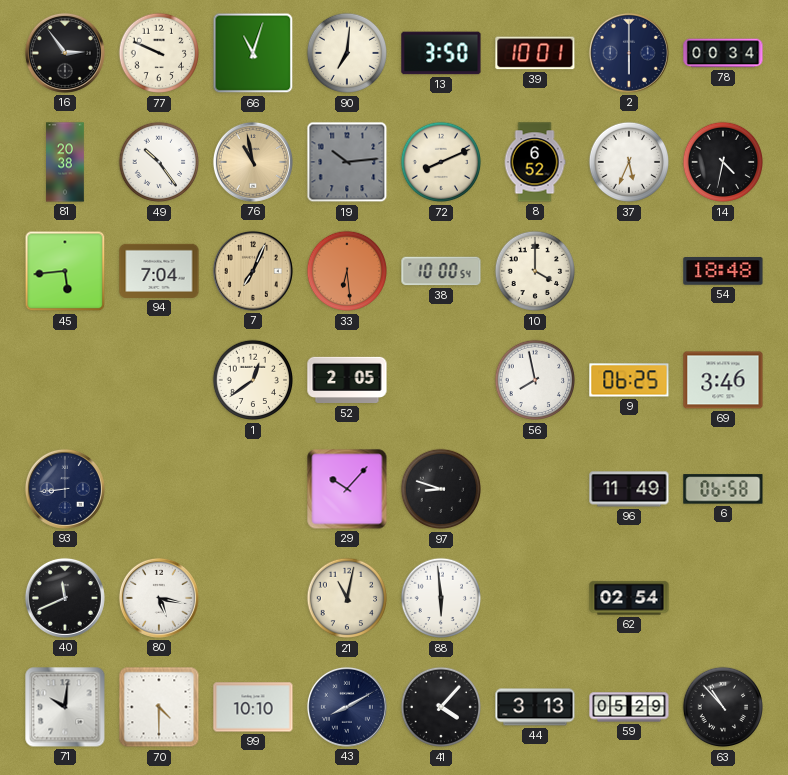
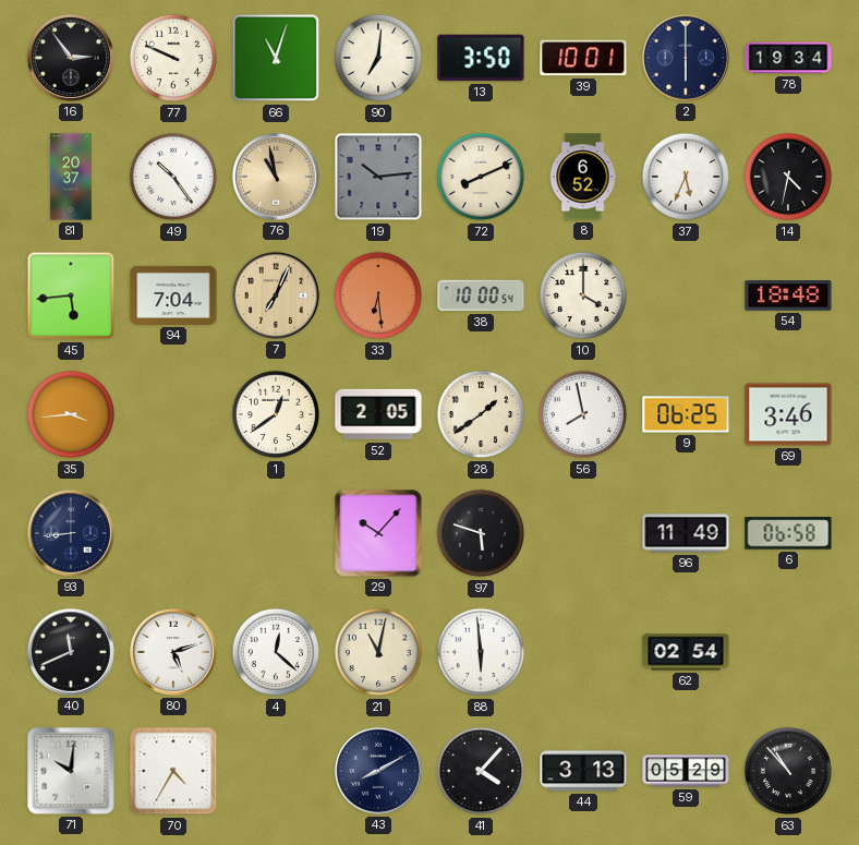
78: 00:34 -> 19:34 (788, 58)
81: 20:38 -> 20:37 (71, 177)
35: none -> 3:44 (71, 414)
28: none -> 1:39 (481, 414)
97: 8:48 -> 5:48 (481, 533)
80: 5:17 -> 5:12 (173, 652)
4: none -> 12:22 (276, 652)
70: 4:30 -> 4:35 (173, 771)
99: 10:10 -> none (253, 707)
